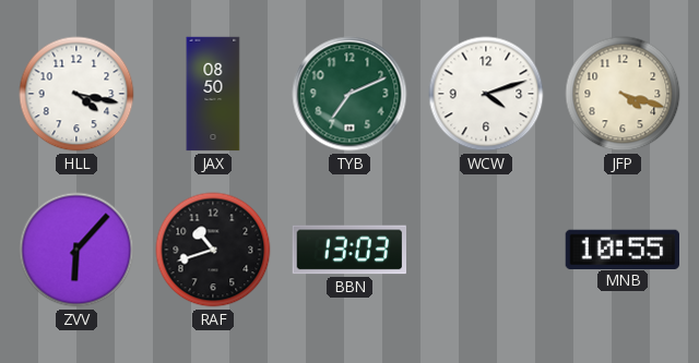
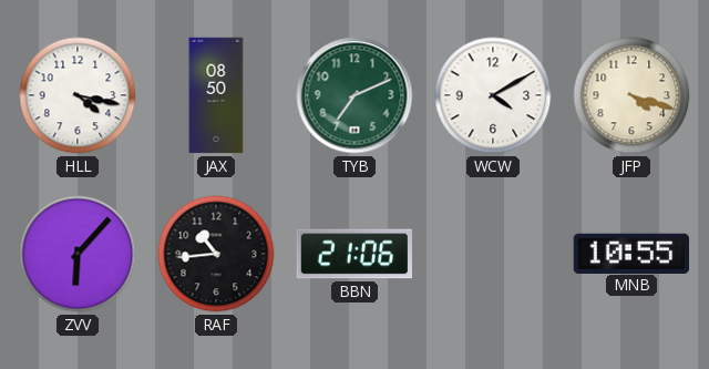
WCW: 4:12 -> 4:10 (493, 95)
RAF: 10:42 -> 10:44 (216, 254)
BBN: 13:03 -> 21:06 (353, 254)
